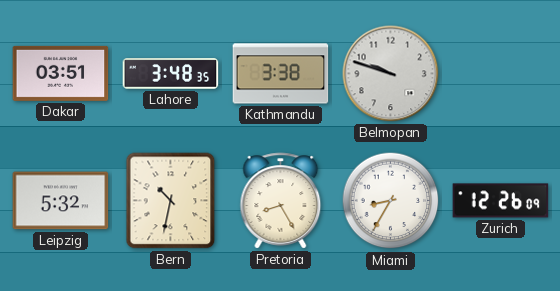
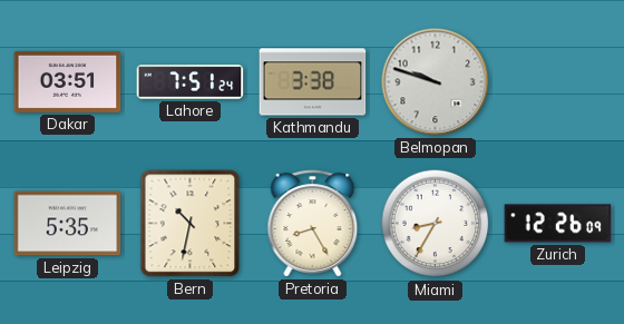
Lahore: 3:48 -> 7:51 (191, 82)
Leipzig: 5:32 -> 5:35 (68, 224)
